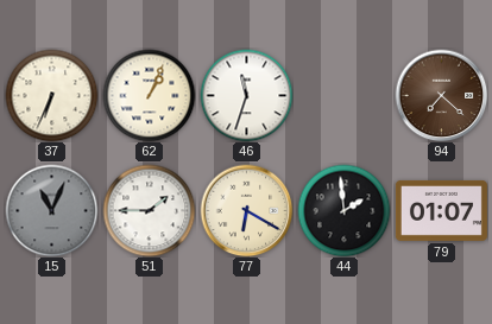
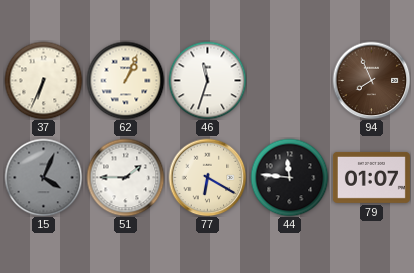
94: 7:22 -> 7:56 (371, 80)
15: 11:04 -> 4:04 (43, 177)
44: 1:59 -> 11:46 (289, 177)
